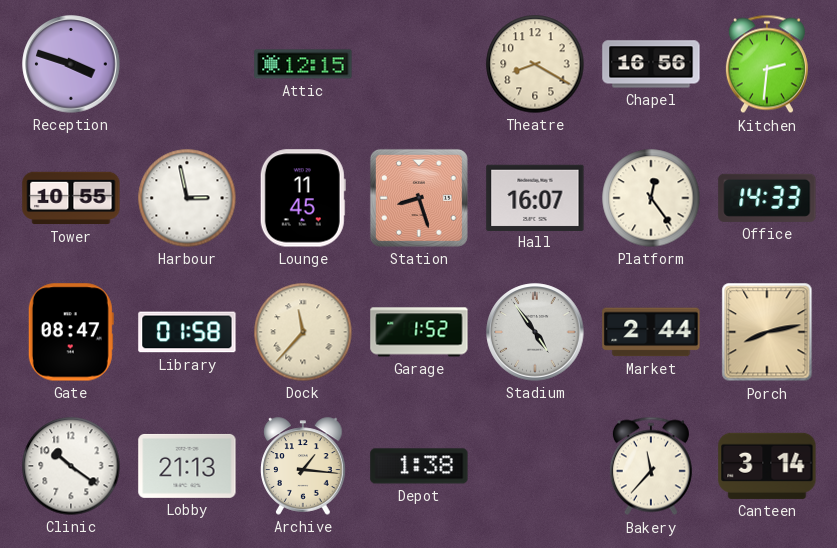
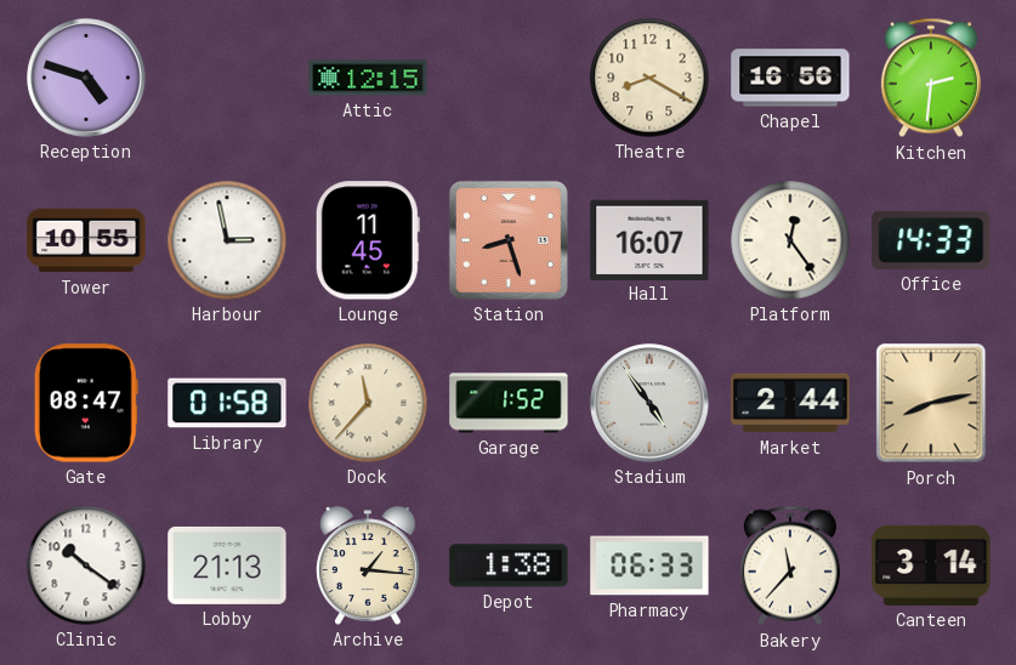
Reception: 3:48 -> 4:48 (86, 78)
Pharmacy: none -> 06:33 (649, 565)
